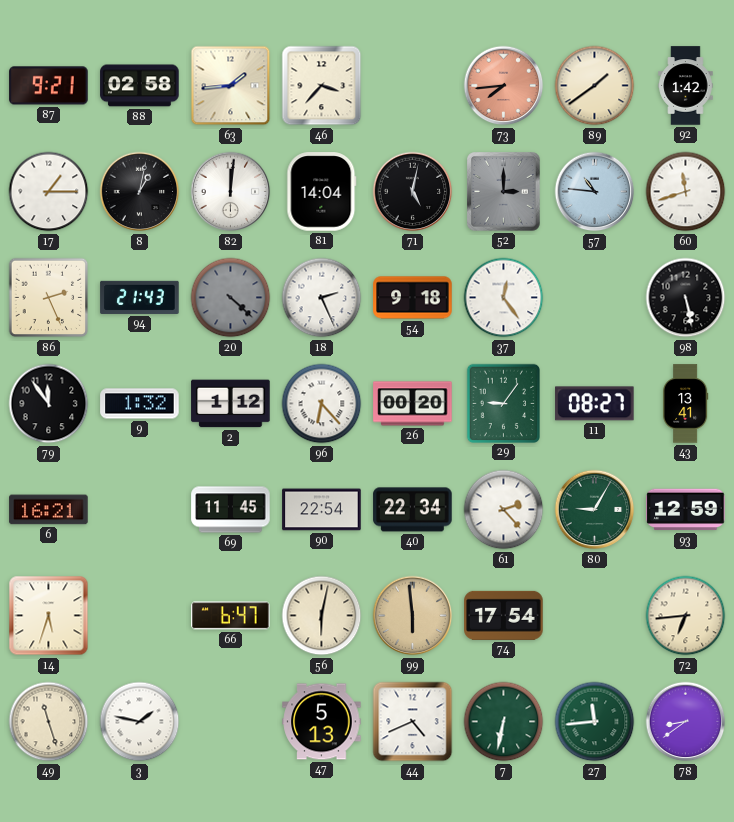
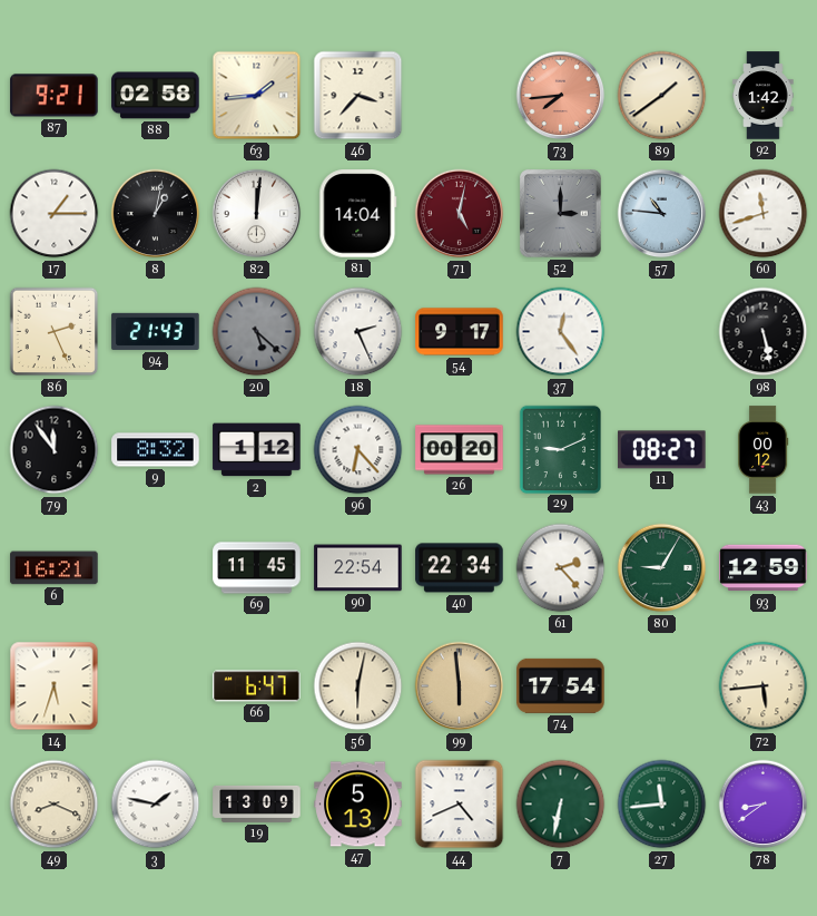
71 dial: black -> burgundy (460, 214)
20: 4:22 -> 5:22 (257, 332)
54: 9:18 -> 9:17 (460, 332)
9: 1:32 -> 8:32 (156, 450)
29: 9:06 -> 9:11 (560, 449)
43: 13:41 -> 00:12 (762, 450)
72: 6:44 -> 5:44 (764, 686)
49: 11:27 -> 8:19 (55, 805)
19: none -> 13:09 (257, 803)
